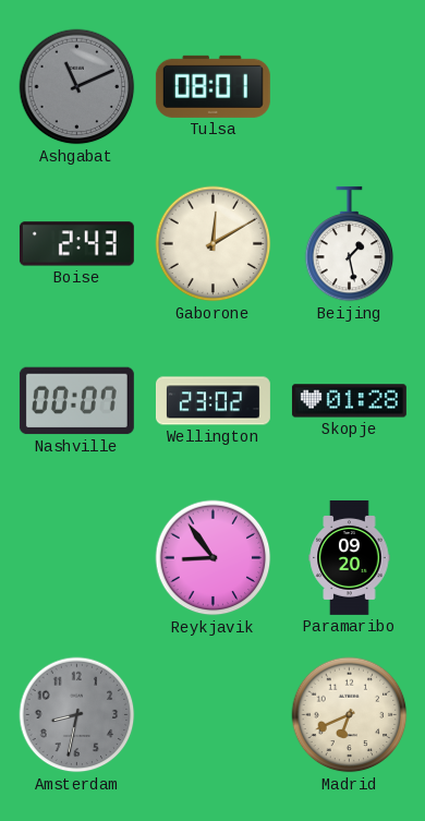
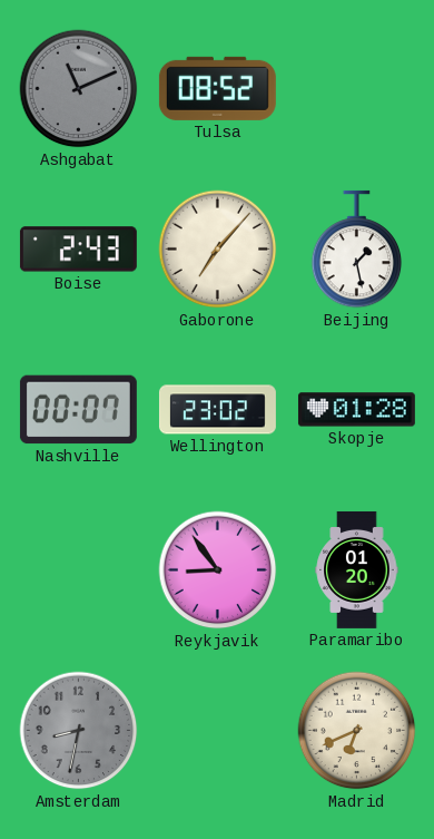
Tulsa: 08:01 -> 08:52 (217, 88)
Gaborone: 12:10 -> 7:07 (218, 250)
Paramaribo: 09:20 -> 01:20 (357, 569)
